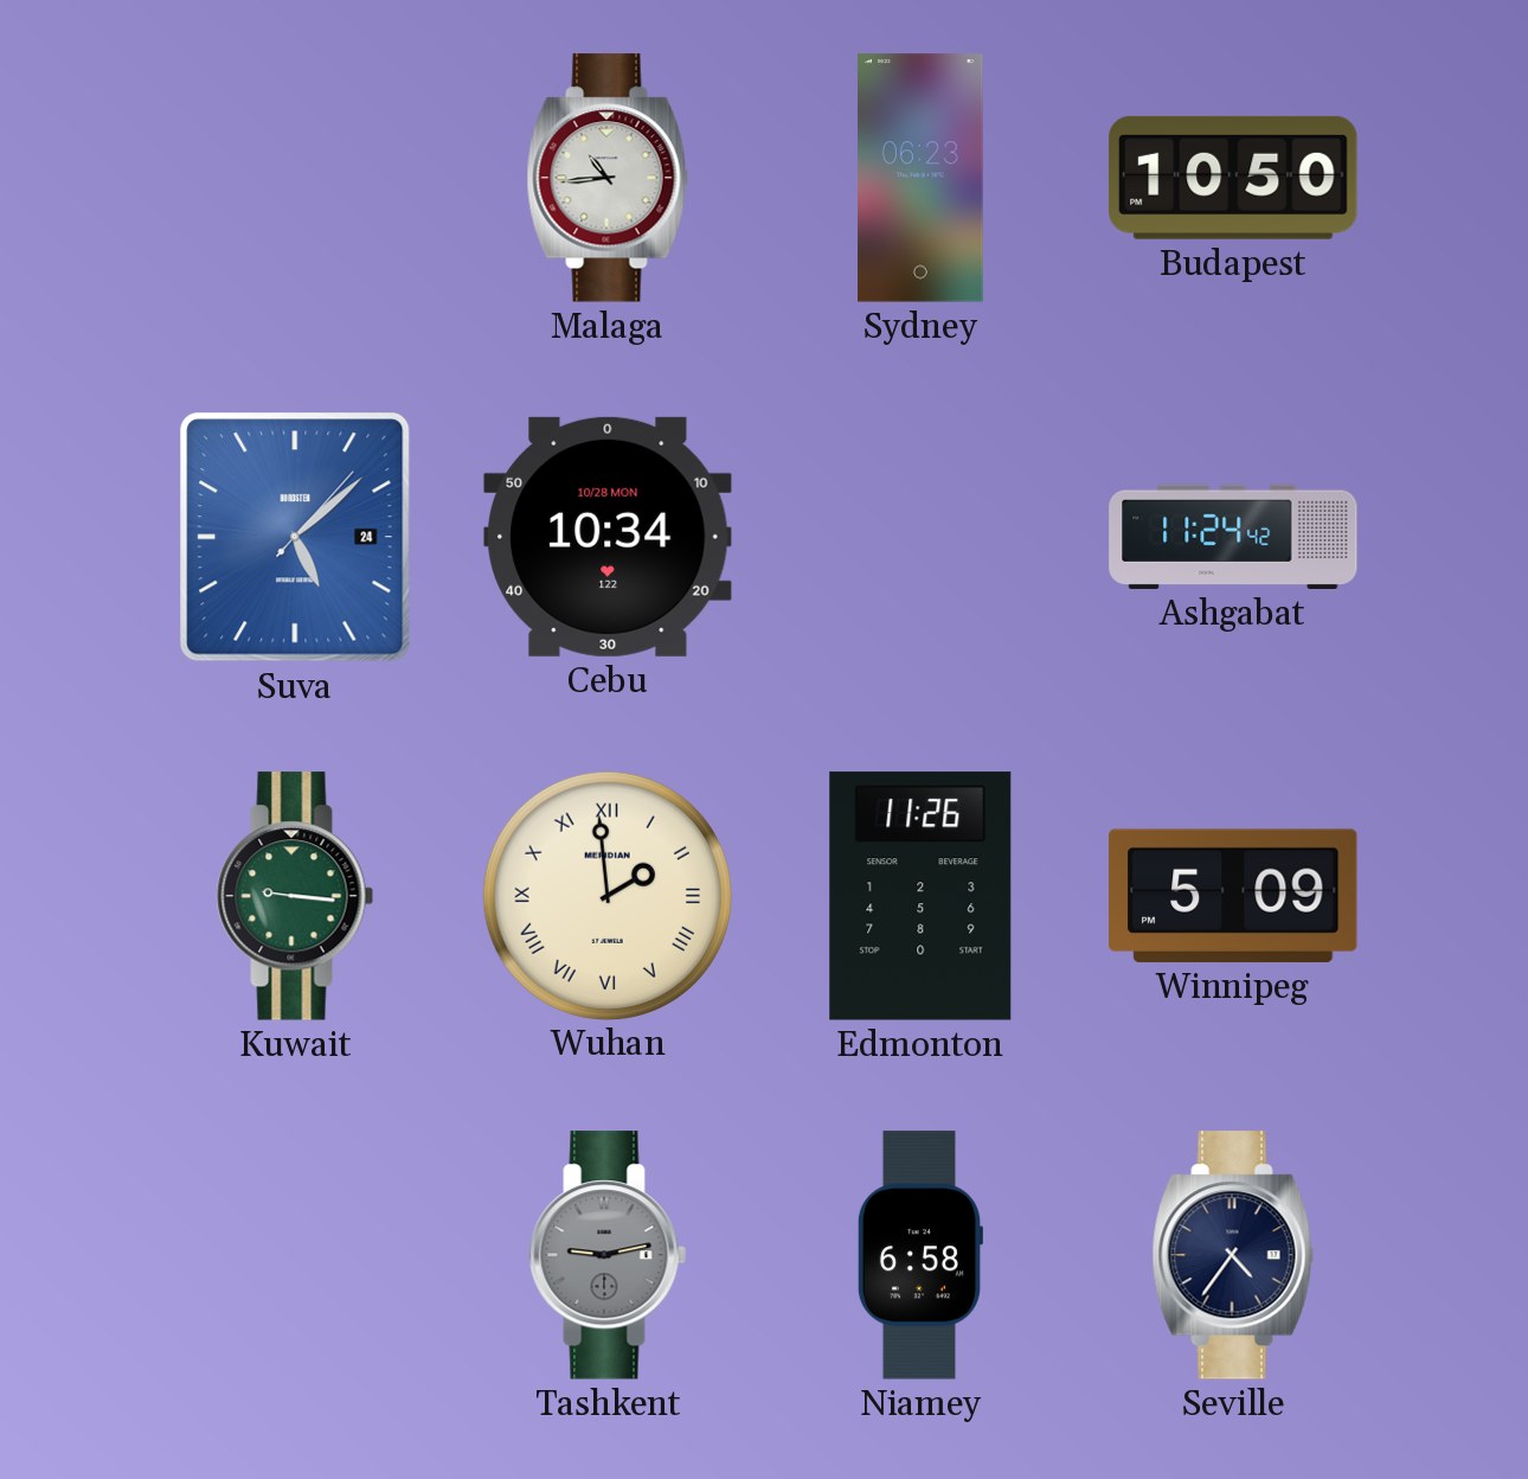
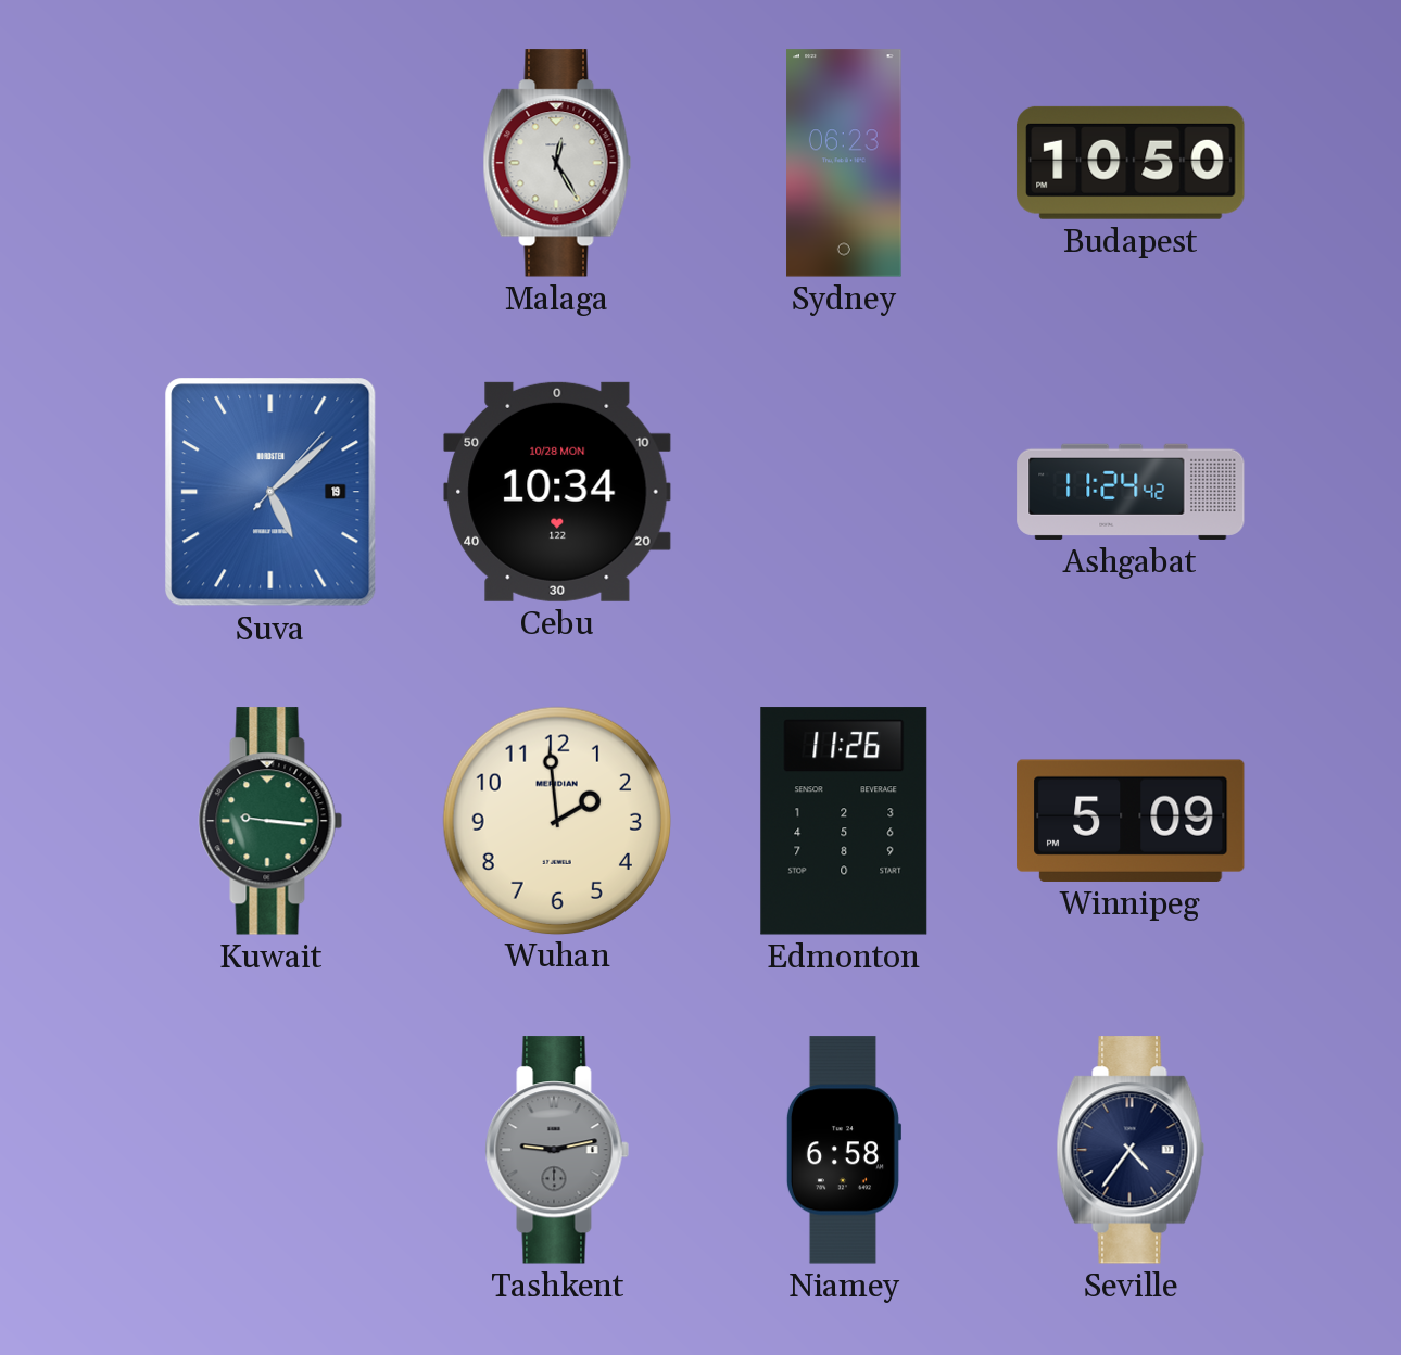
Malaga: 10:44 -> 12:25 (557, 163)
Suva date: 24 -> 19 (270, 492)
Wuhan numerals: Roman -> Arabic (556, 820)
